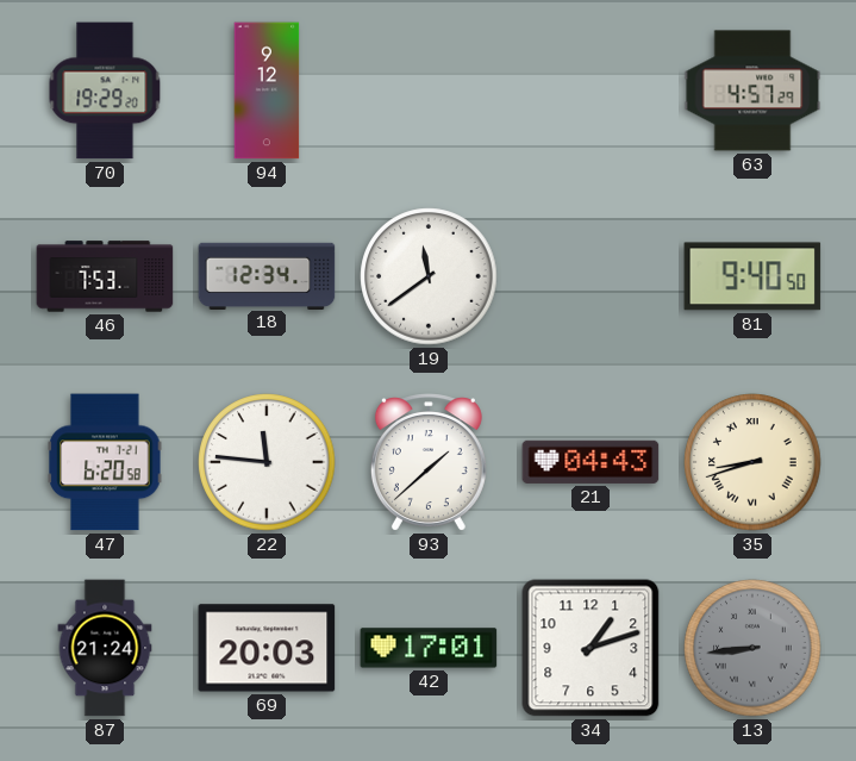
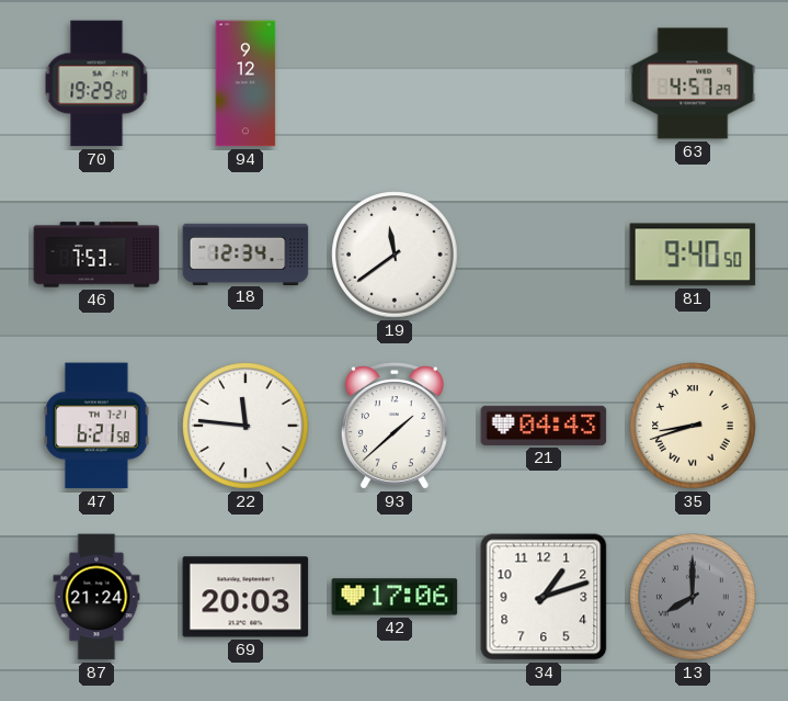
47: 6:20 -> 6:21 (96, 426)
42: 17:01 -> 17:06 (395, 597)
13: 8:44 -> 8:00 (693, 597)
